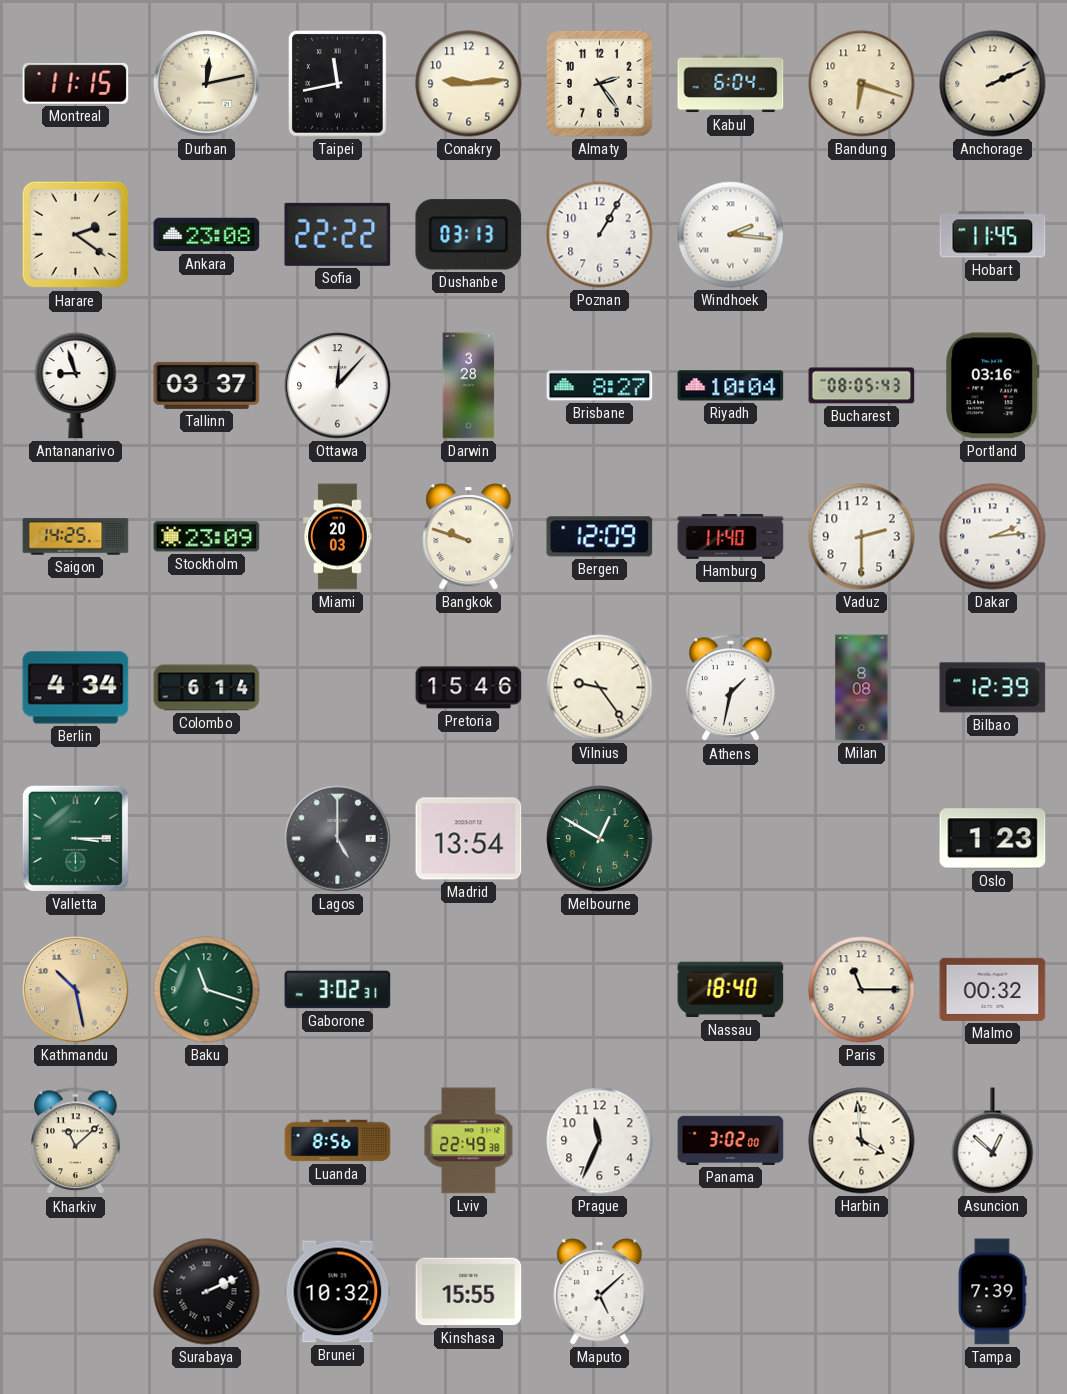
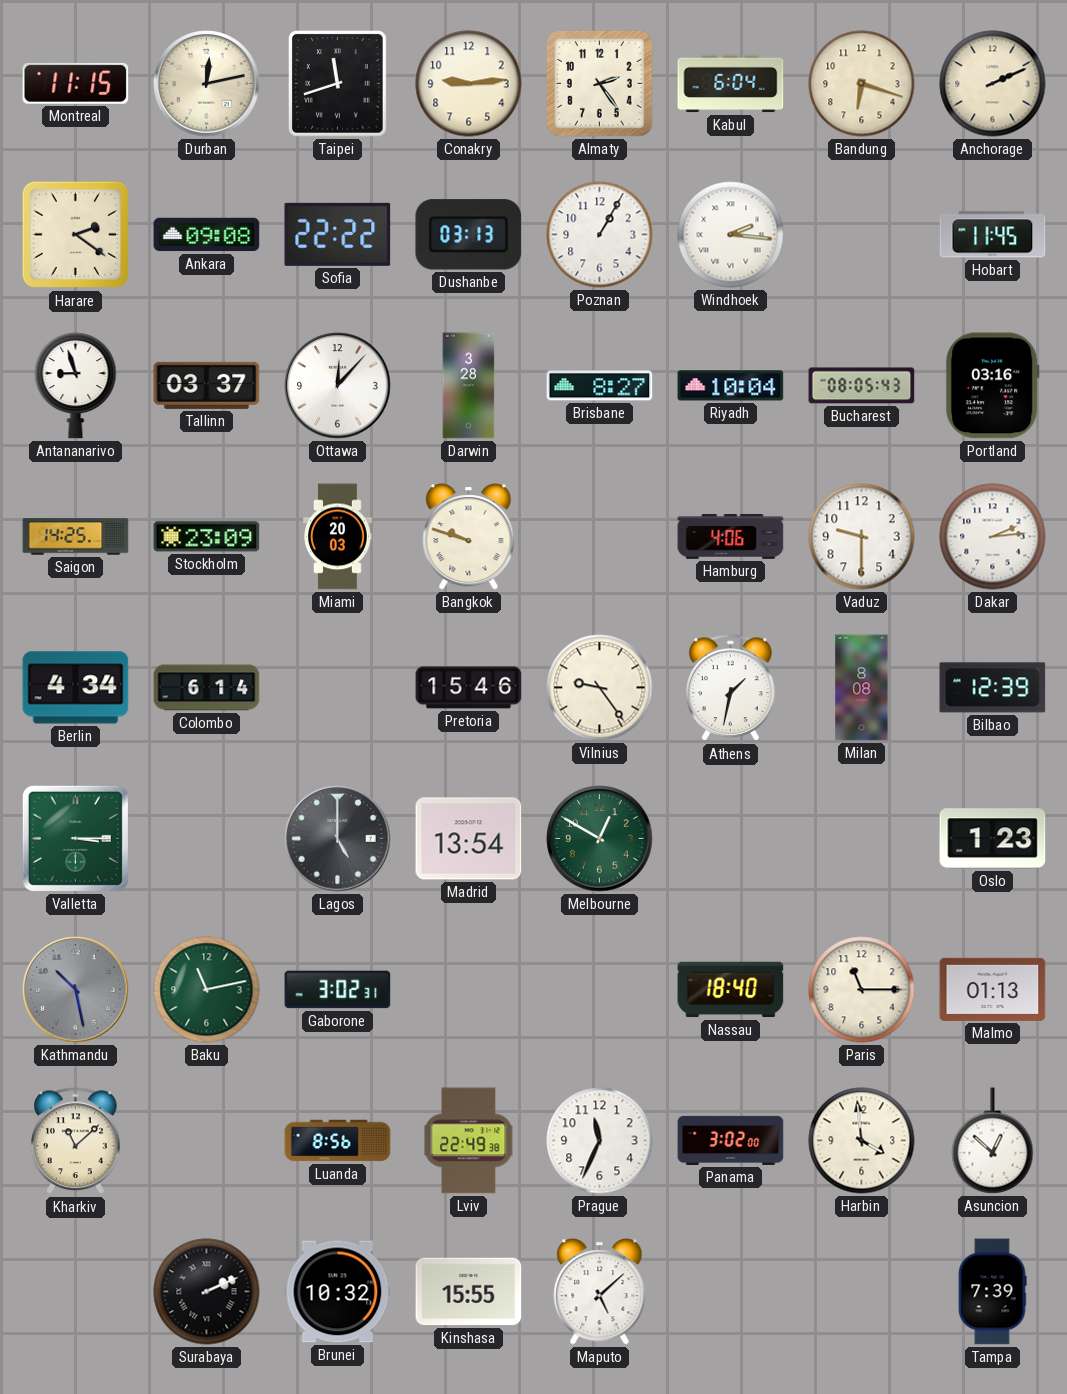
Taipei: 11:43 -> 11:42 (338, 84)
Ankara: 23:08 -> 09:08 (207, 235)
Bergen: 12:09 -> none (600, 537)
Hamburg: 11:40 -> 4:06 (731, 537)
Vaduz: 2:30 -> 9:30 (862, 537)
Kathmandu dial: champagne -> grey (76, 990)
Baku: 11:18 -> 11:13 (207, 990)
Malmo: 00:32 -> 01:13 (993, 989)
